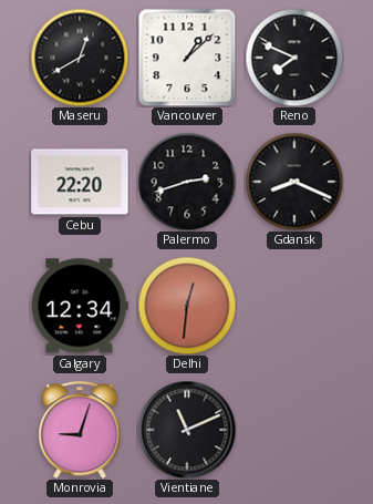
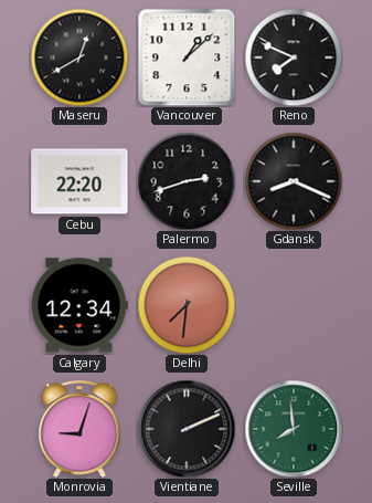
Delhi: 12:31 -> 7:31 (187, 305)
Vientiane: 11:11 -> 2:11 (187, 429)
Seville: none -> 7:59 (294, 429)
